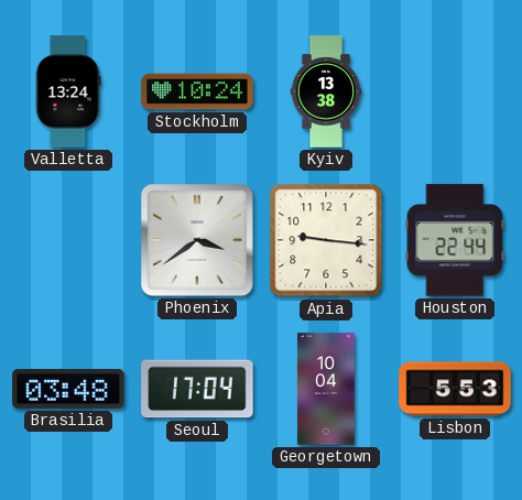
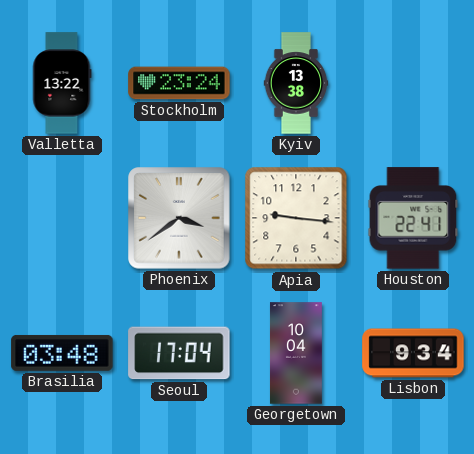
Valletta: 13:24 -> 13:22 (62, 83)
Stockholm: 10:24 -> 23:24 (179, 83)
Houston: 22:44 -> 22:41 (413, 218)
Lisbon: 5:53 -> 9:34 (413, 353)
